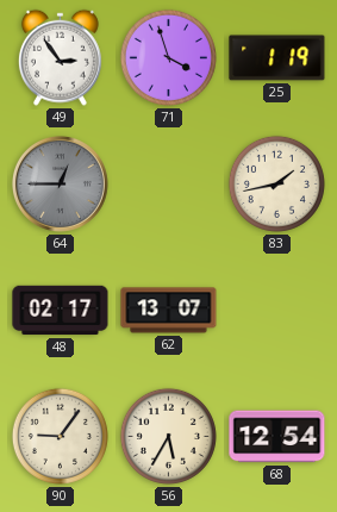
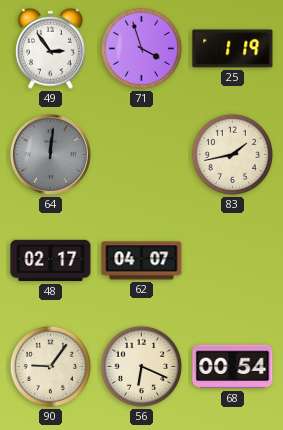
64: 12:45 -> 12:01 (50, 154)
62: 13:07 -> 04:07 (142, 261)
56: 5:35 -> 6:19 (141, 366)
68: 12:54 -> 00:54 (233, 367)
